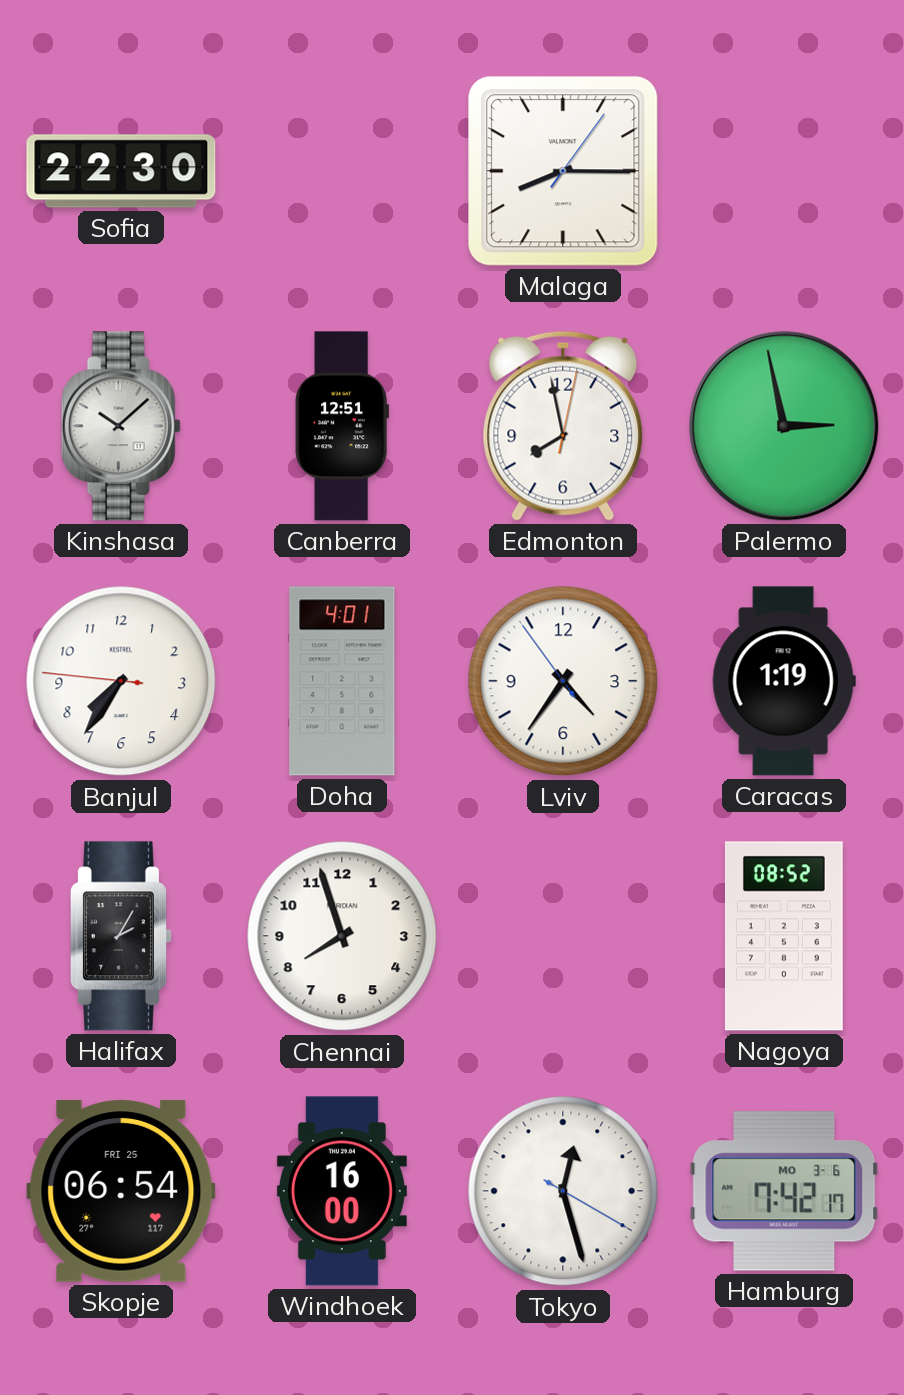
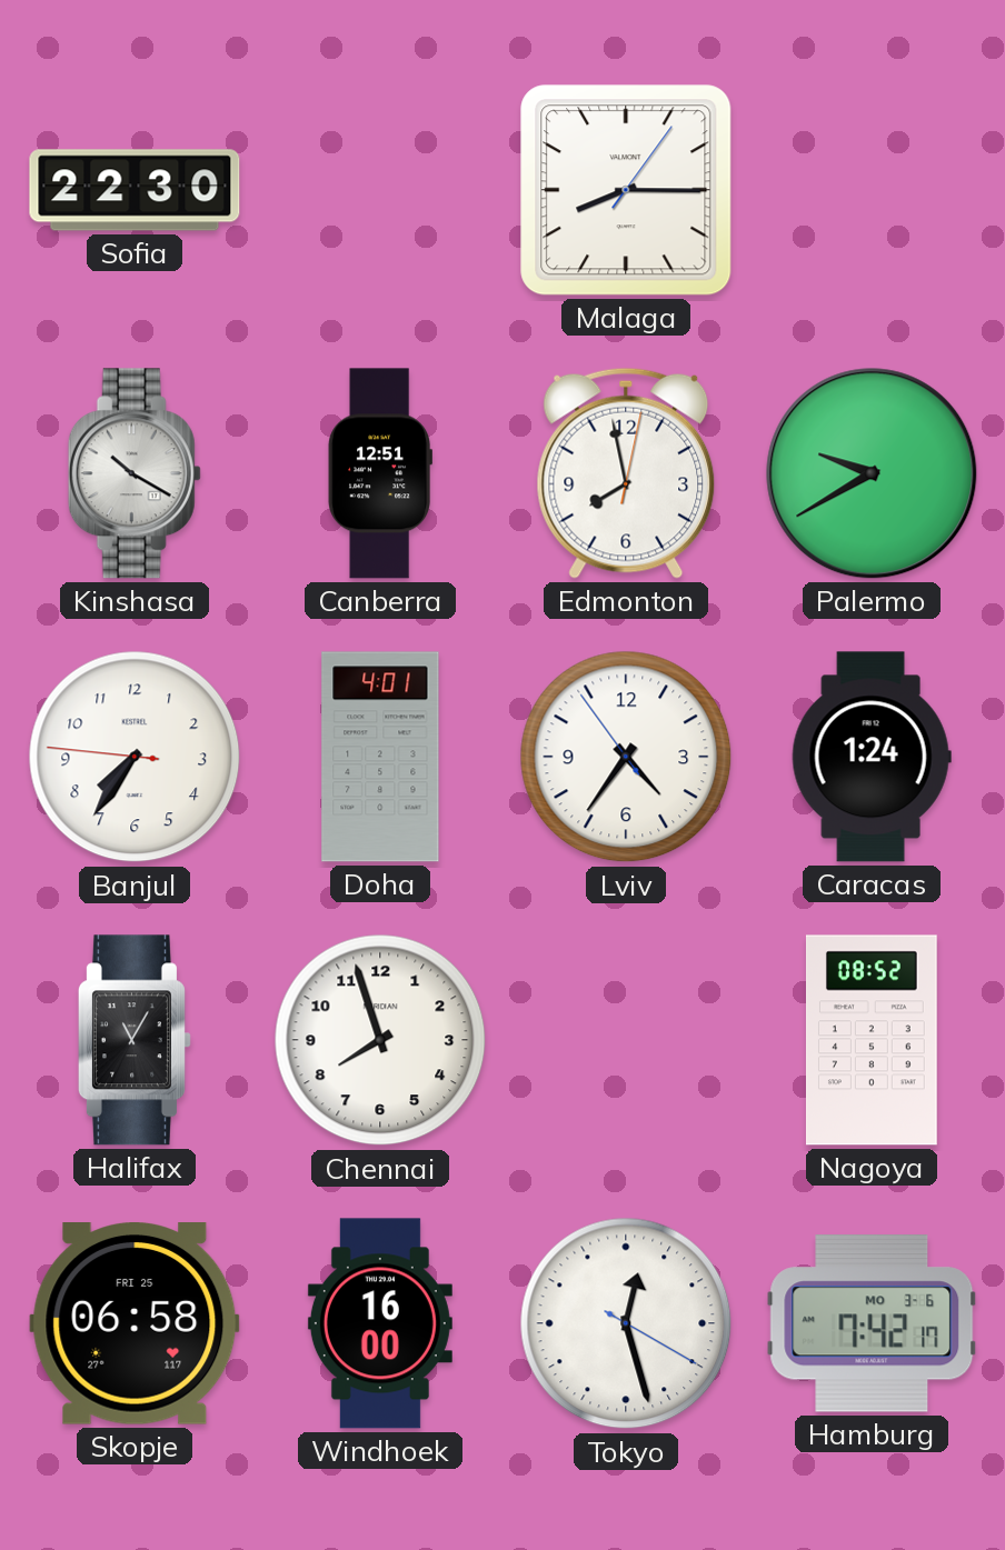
Kinshasa: 10:08 -> 10:20 (135, 473)
Palermo: 2:58 -> 9:40 (872, 473)
Caracas: 1:19 -> 1:24 (872, 757)
Halifax: 2:05 -> 11:05 (135, 1040)
Skopje: 06:54 -> 06:58 (135, 1324)
